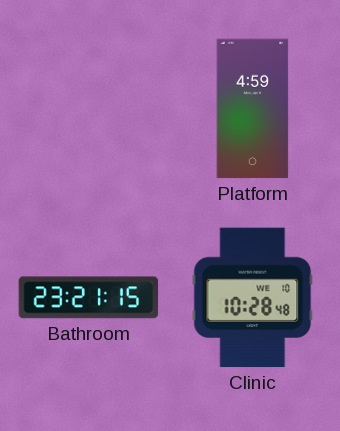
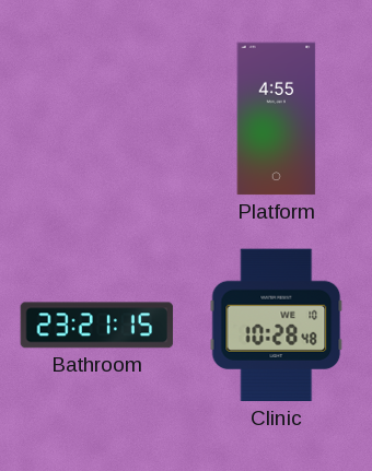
Platform: 4:59 -> 4:55 (277, 119)
